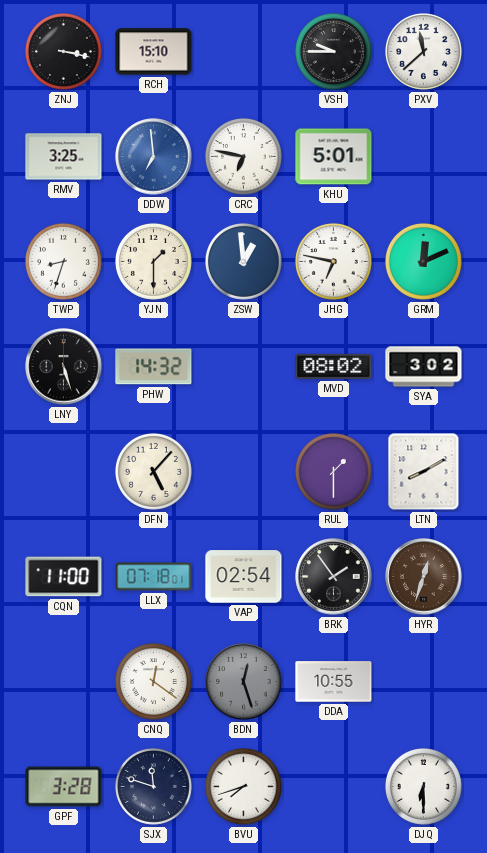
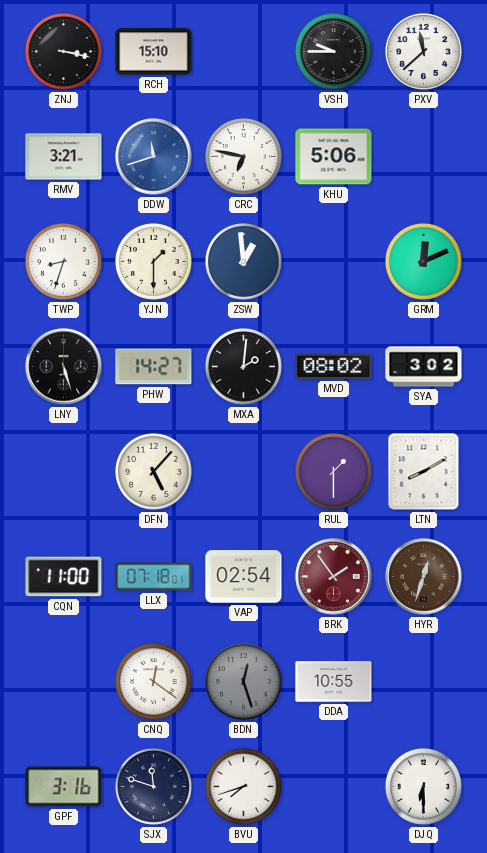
RMV: 3:25 -> 3:21 (64, 157)
DDW: 6:59 -> 11:42 (154, 157)
KHU: 5:01 -> 5:06 (334, 157)
JHG: 6:47 -> none (333, 261)
PHW: 14:32 -> 14:27 (154, 367)
MXA: none -> 2:01 (243, 366)
BRK dial: black -> burgundy (334, 577)
GPF: 3:28 -> 3:16 (64, 787)
